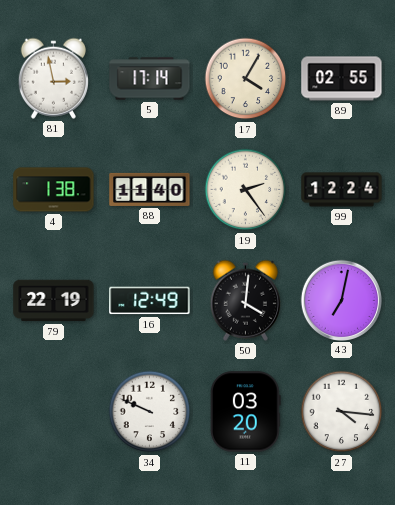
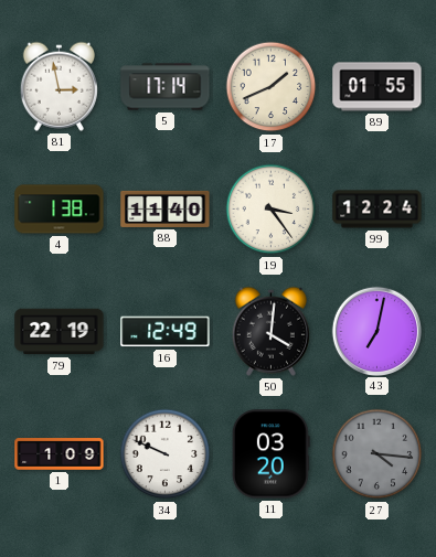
17: 4:05 -> 1:41 (272, 87)
89: 02:55 -> 01:55 (377, 87)
19: 2:24 -> 3:24 (272, 210)
1: none -> 1:09 (60, 454)
27 dial: white -> grey (377, 454)
